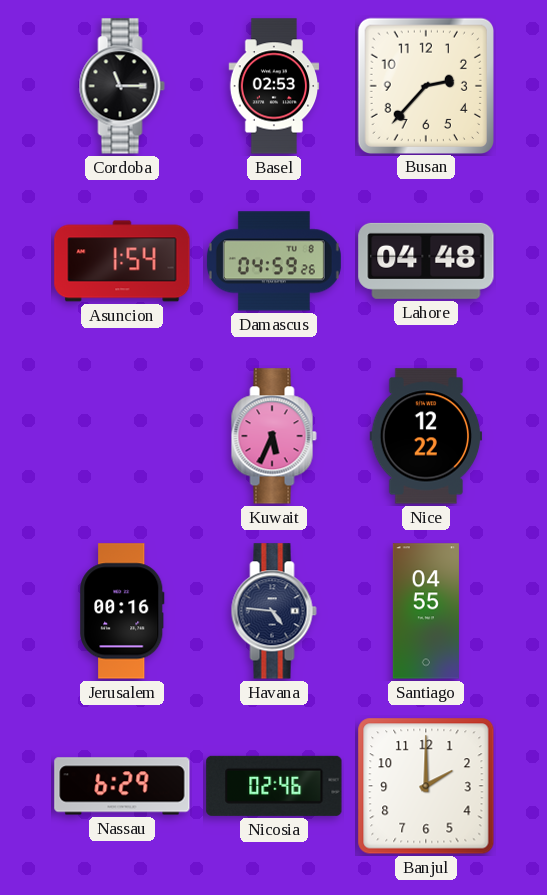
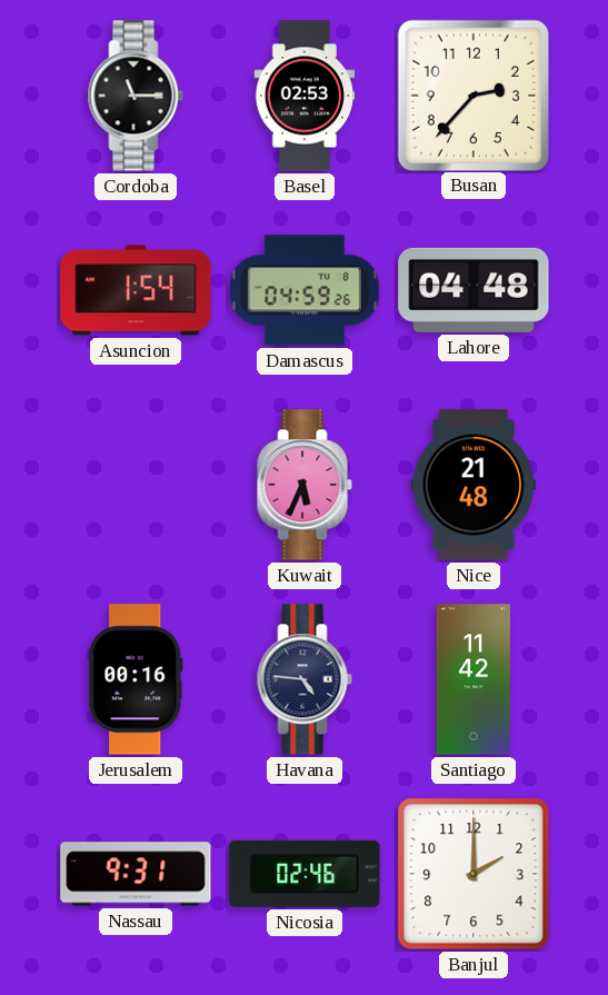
Nice: 12:22 -> 21:48 (474, 485)
Santiago: 04:55 -> 11:42 (474, 679)
Nassau: 6:29 -> 9:31 (136, 874)
